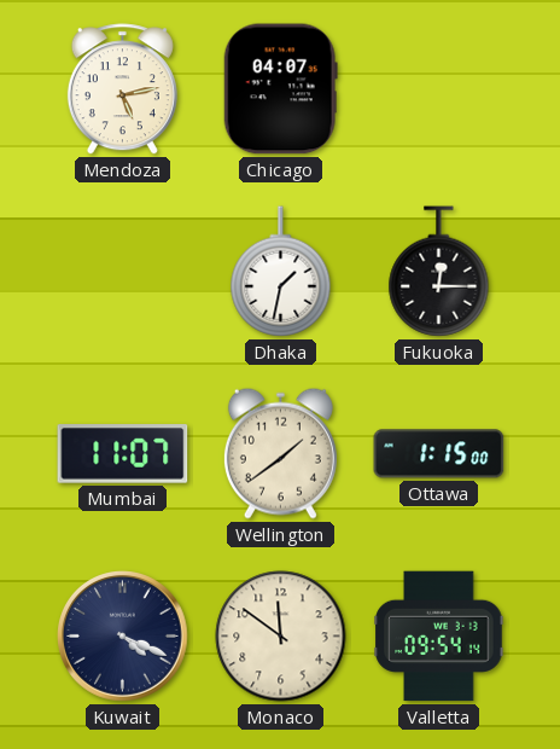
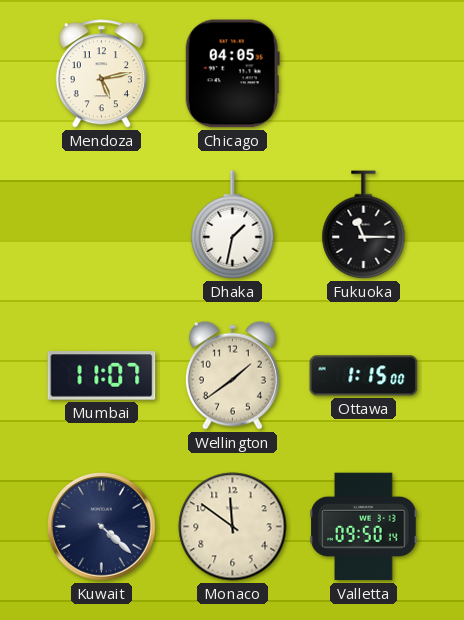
Chicago: 04:07 -> 04:05 (232, 74)
Fukuoka: 12:15 -> 11:15 (364, 225)
Kuwait: 4:19 -> 4:22 (102, 527)
Valletta: 09:54 -> 09:50 (364, 527)
